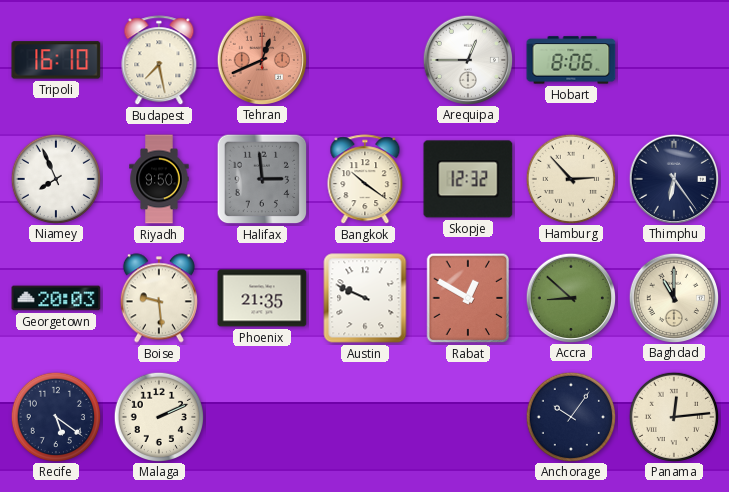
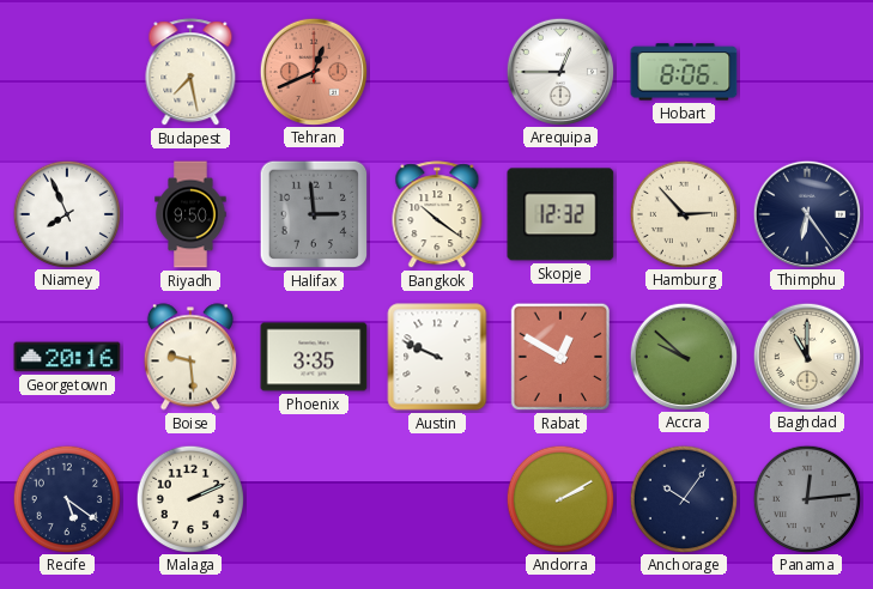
Tripoli: 16:10 -> none (56, 60)
Georgetown: 20:03 -> 20:16 (67, 357)
Phoenix: 21:35 -> 3:35 (314, 357)
Accra: 8:52 -> 9:52 (683, 356)
Andorra: none -> 2:10 (559, 498)
Panama dial: cream -> grey (806, 498)
